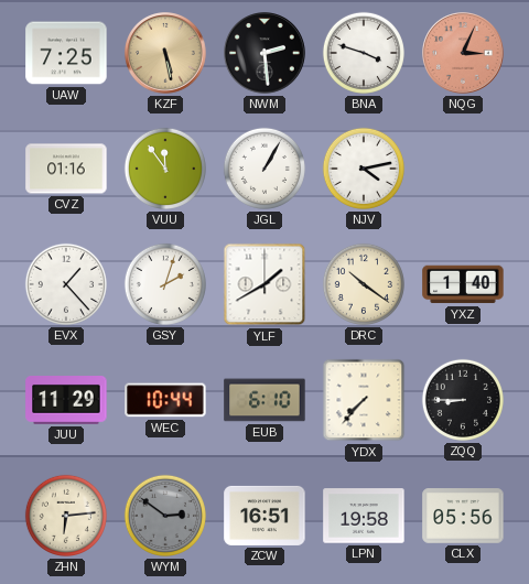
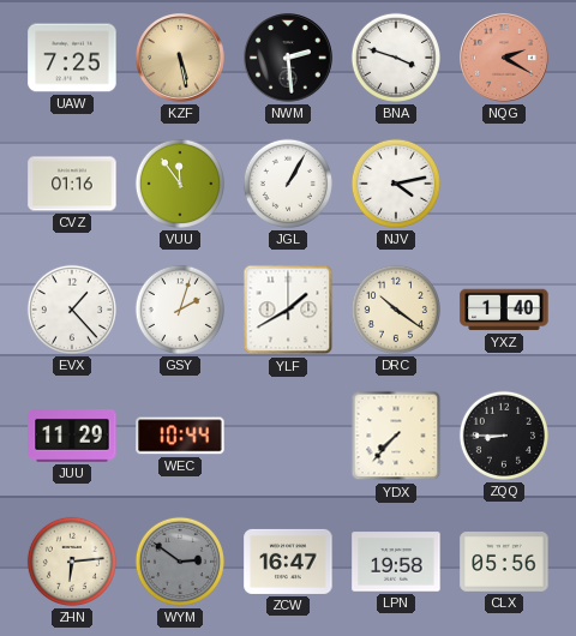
NQG: 3:04 -> 2:20 (504, 58)
EUB: 6:10 -> none (264, 400)
ZCW: 16:51 -> 16:47 (288, 562)
